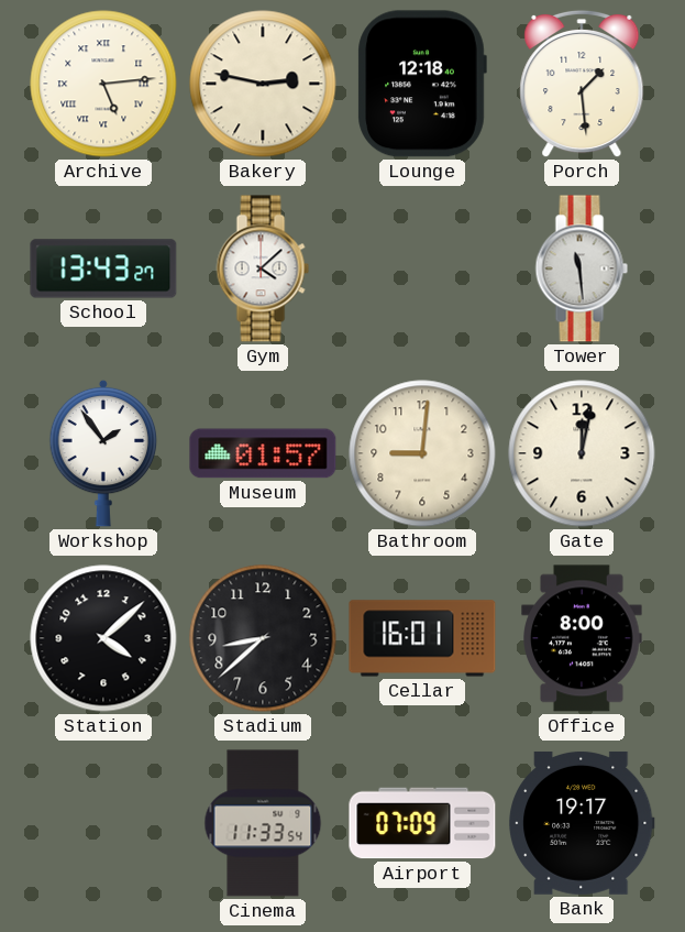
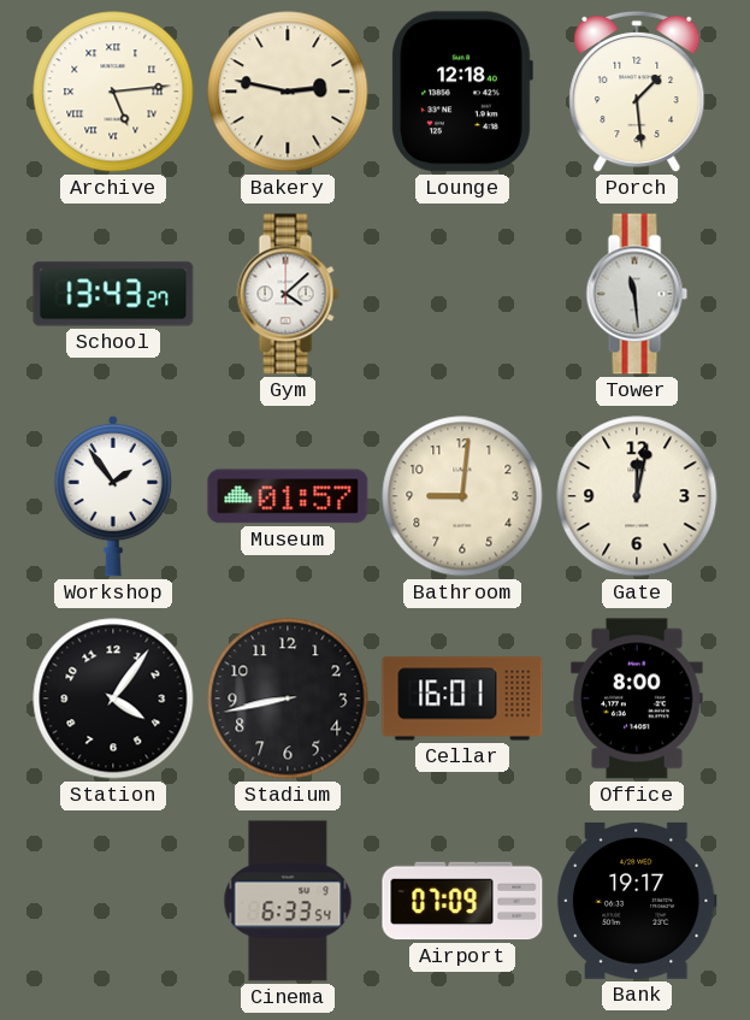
Station: 4:08 -> 4:06 (113, 698)
Stadium: 8:38 -> 8:43 (288, 698)
Cinema: 11:33 -> 6:33 (288, 901)
